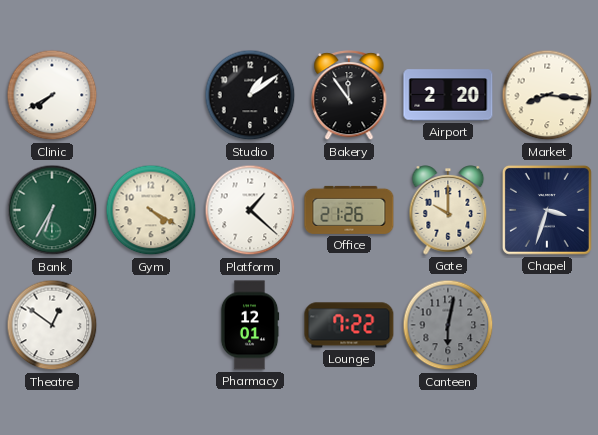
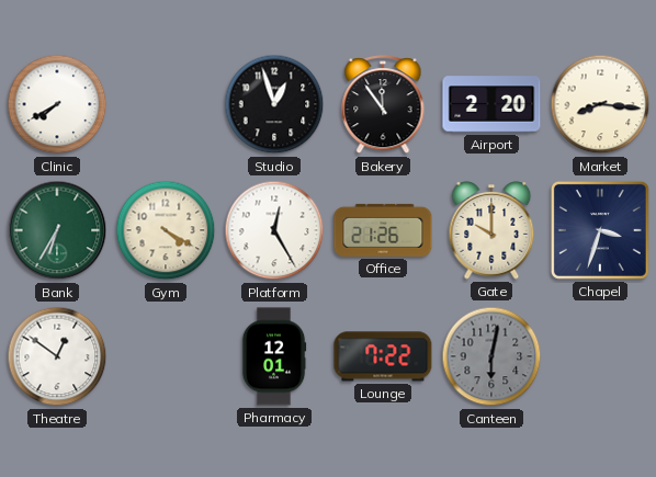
Studio: 1:09 -> 12:57 (274, 104)
Platform: 1:22 -> 12:25 (274, 230)
